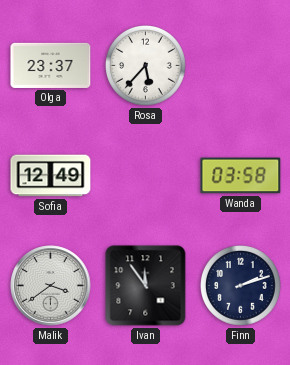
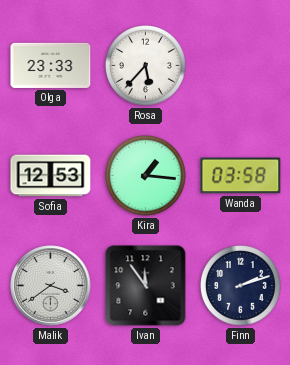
Olga: 23:37 -> 23:33 (51, 65)
Sofia: 12:49 -> 12:53 (51, 176)
Kira: none -> 1:16 (146, 176)
